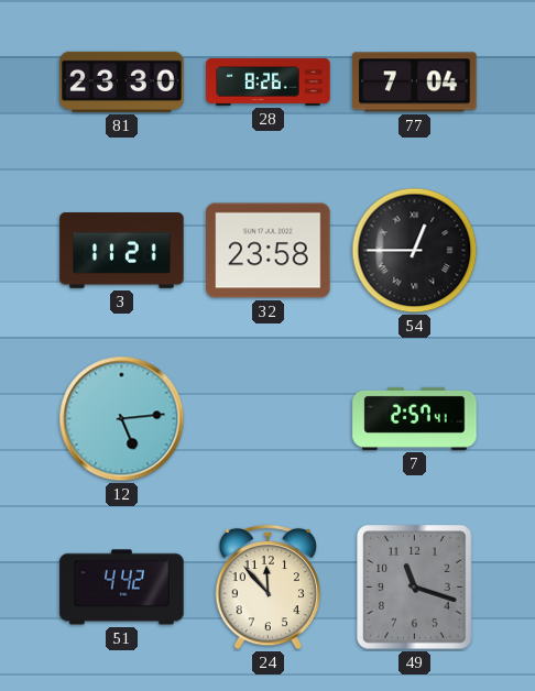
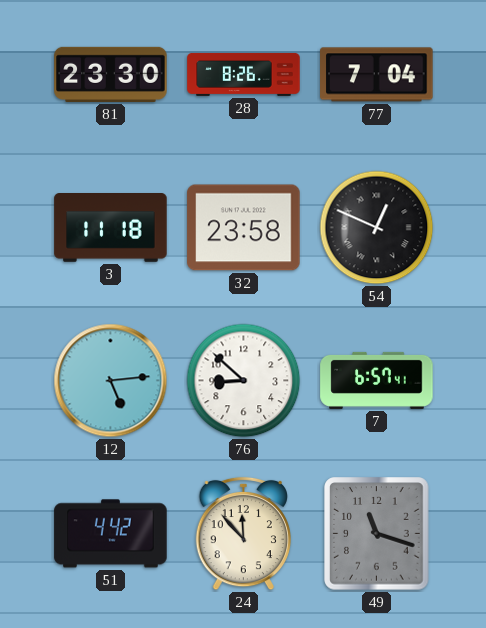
3: 11:21 -> 11:18 (111, 228)
54: 12:45 -> 12:49 (377, 228)
76: none -> 8:52 (244, 381)
7: 2:57 -> 6:57 (377, 380)
